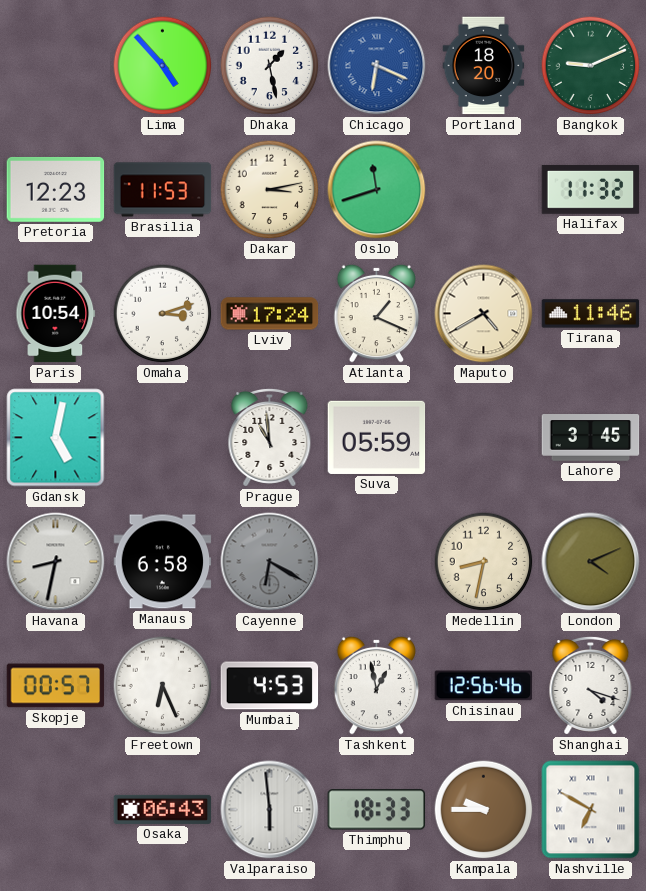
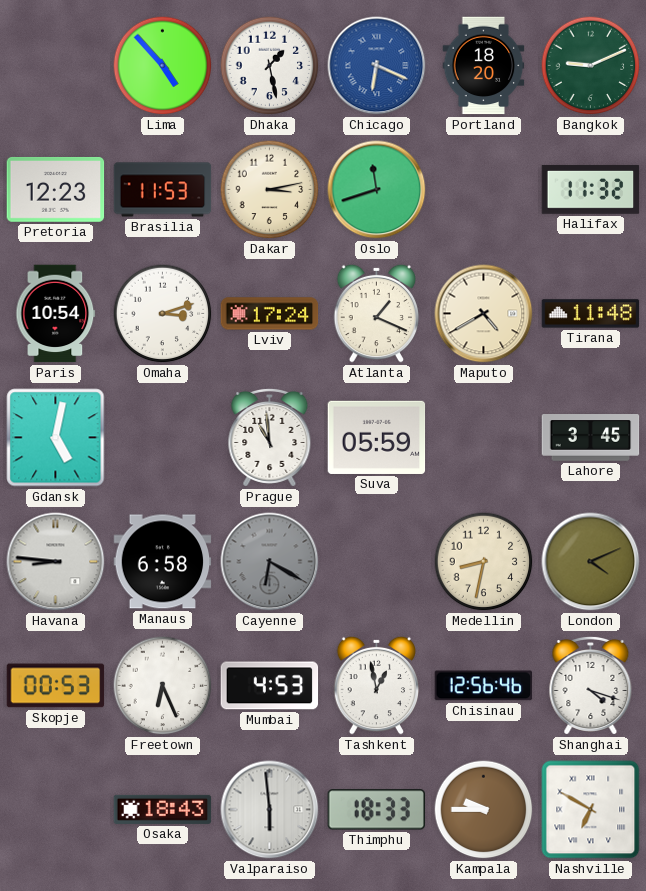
Tirana: 11:46 -> 11:48 (591, 314)
Havana: 8:32 -> 8:46 (56, 562)
Skopje: 00:57 -> 00:53 (56, 686)
Osaka: 06:43 -> 18:43 (163, 809)
